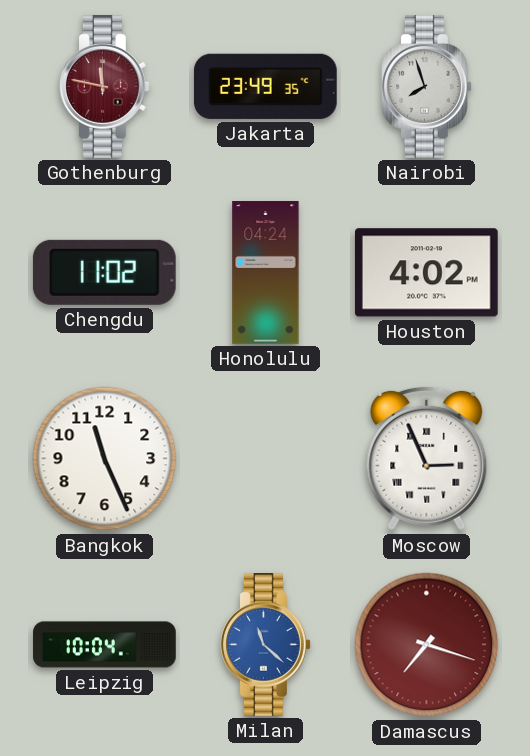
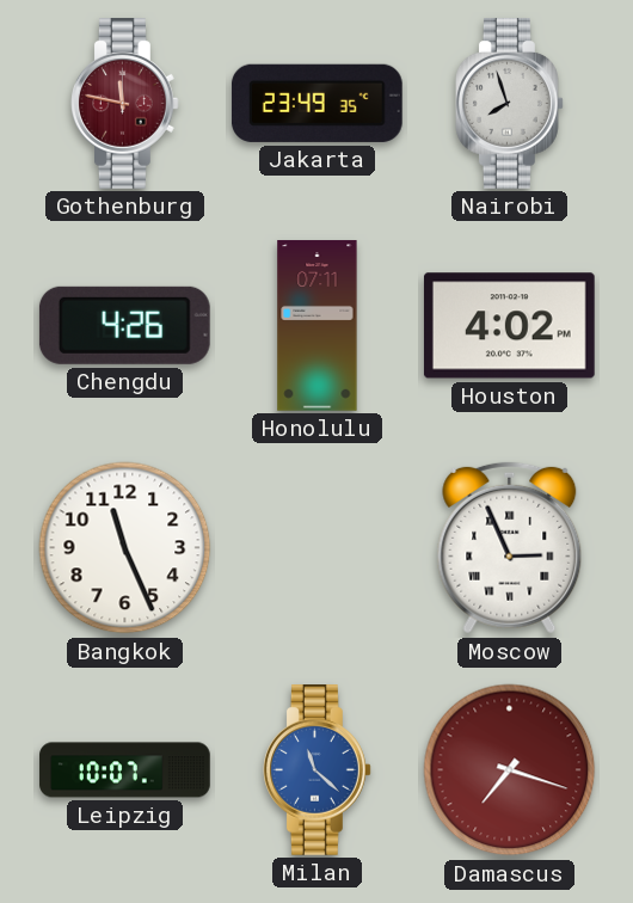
Chengdu: 11:02 -> 4:26 (124, 325)
Honolulu: 04:24 -> 07:11 (318, 326)
Leipzig: 10:04 -> 10:07 (125, 770)
